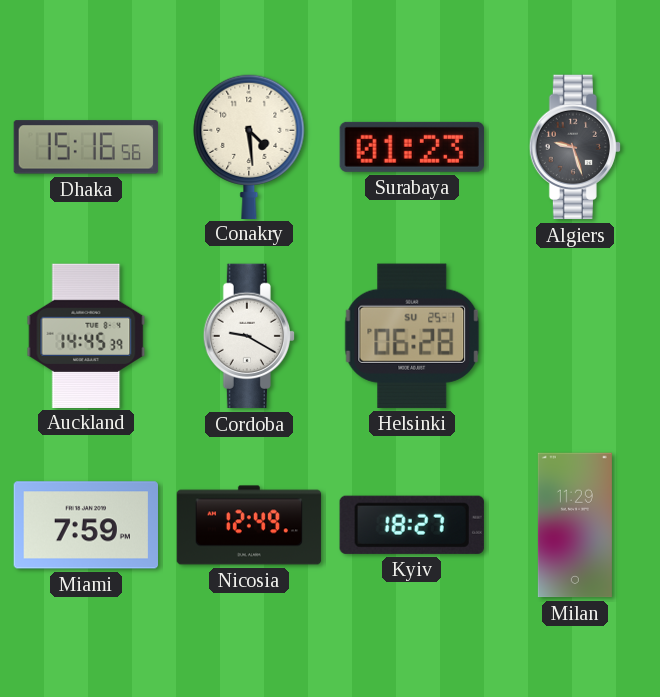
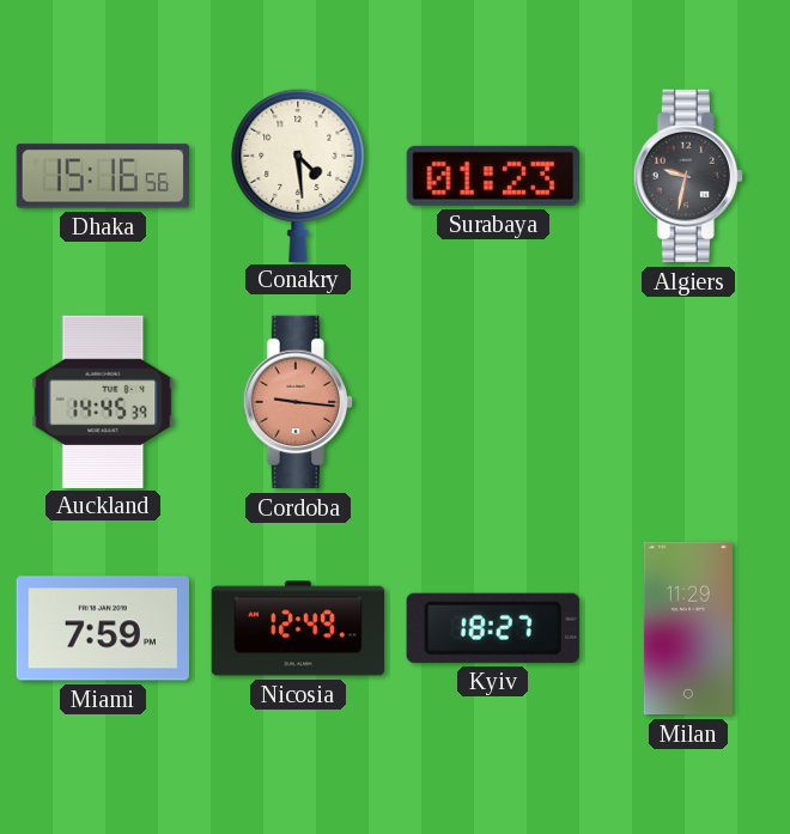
Algiers: 9:27 -> 9:32 (687, 176)
Cordoba: 9:20 -> 9:16 (297, 402)
Cordoba dial: white -> salmon (297, 402)
Helsinki: 06:28 -> none (412, 336)
